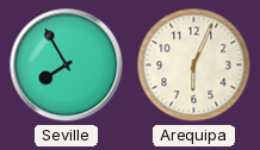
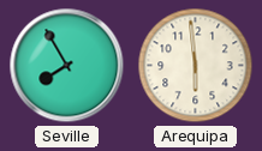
Arequipa: 6:04 -> 5:59 (196, 66)
